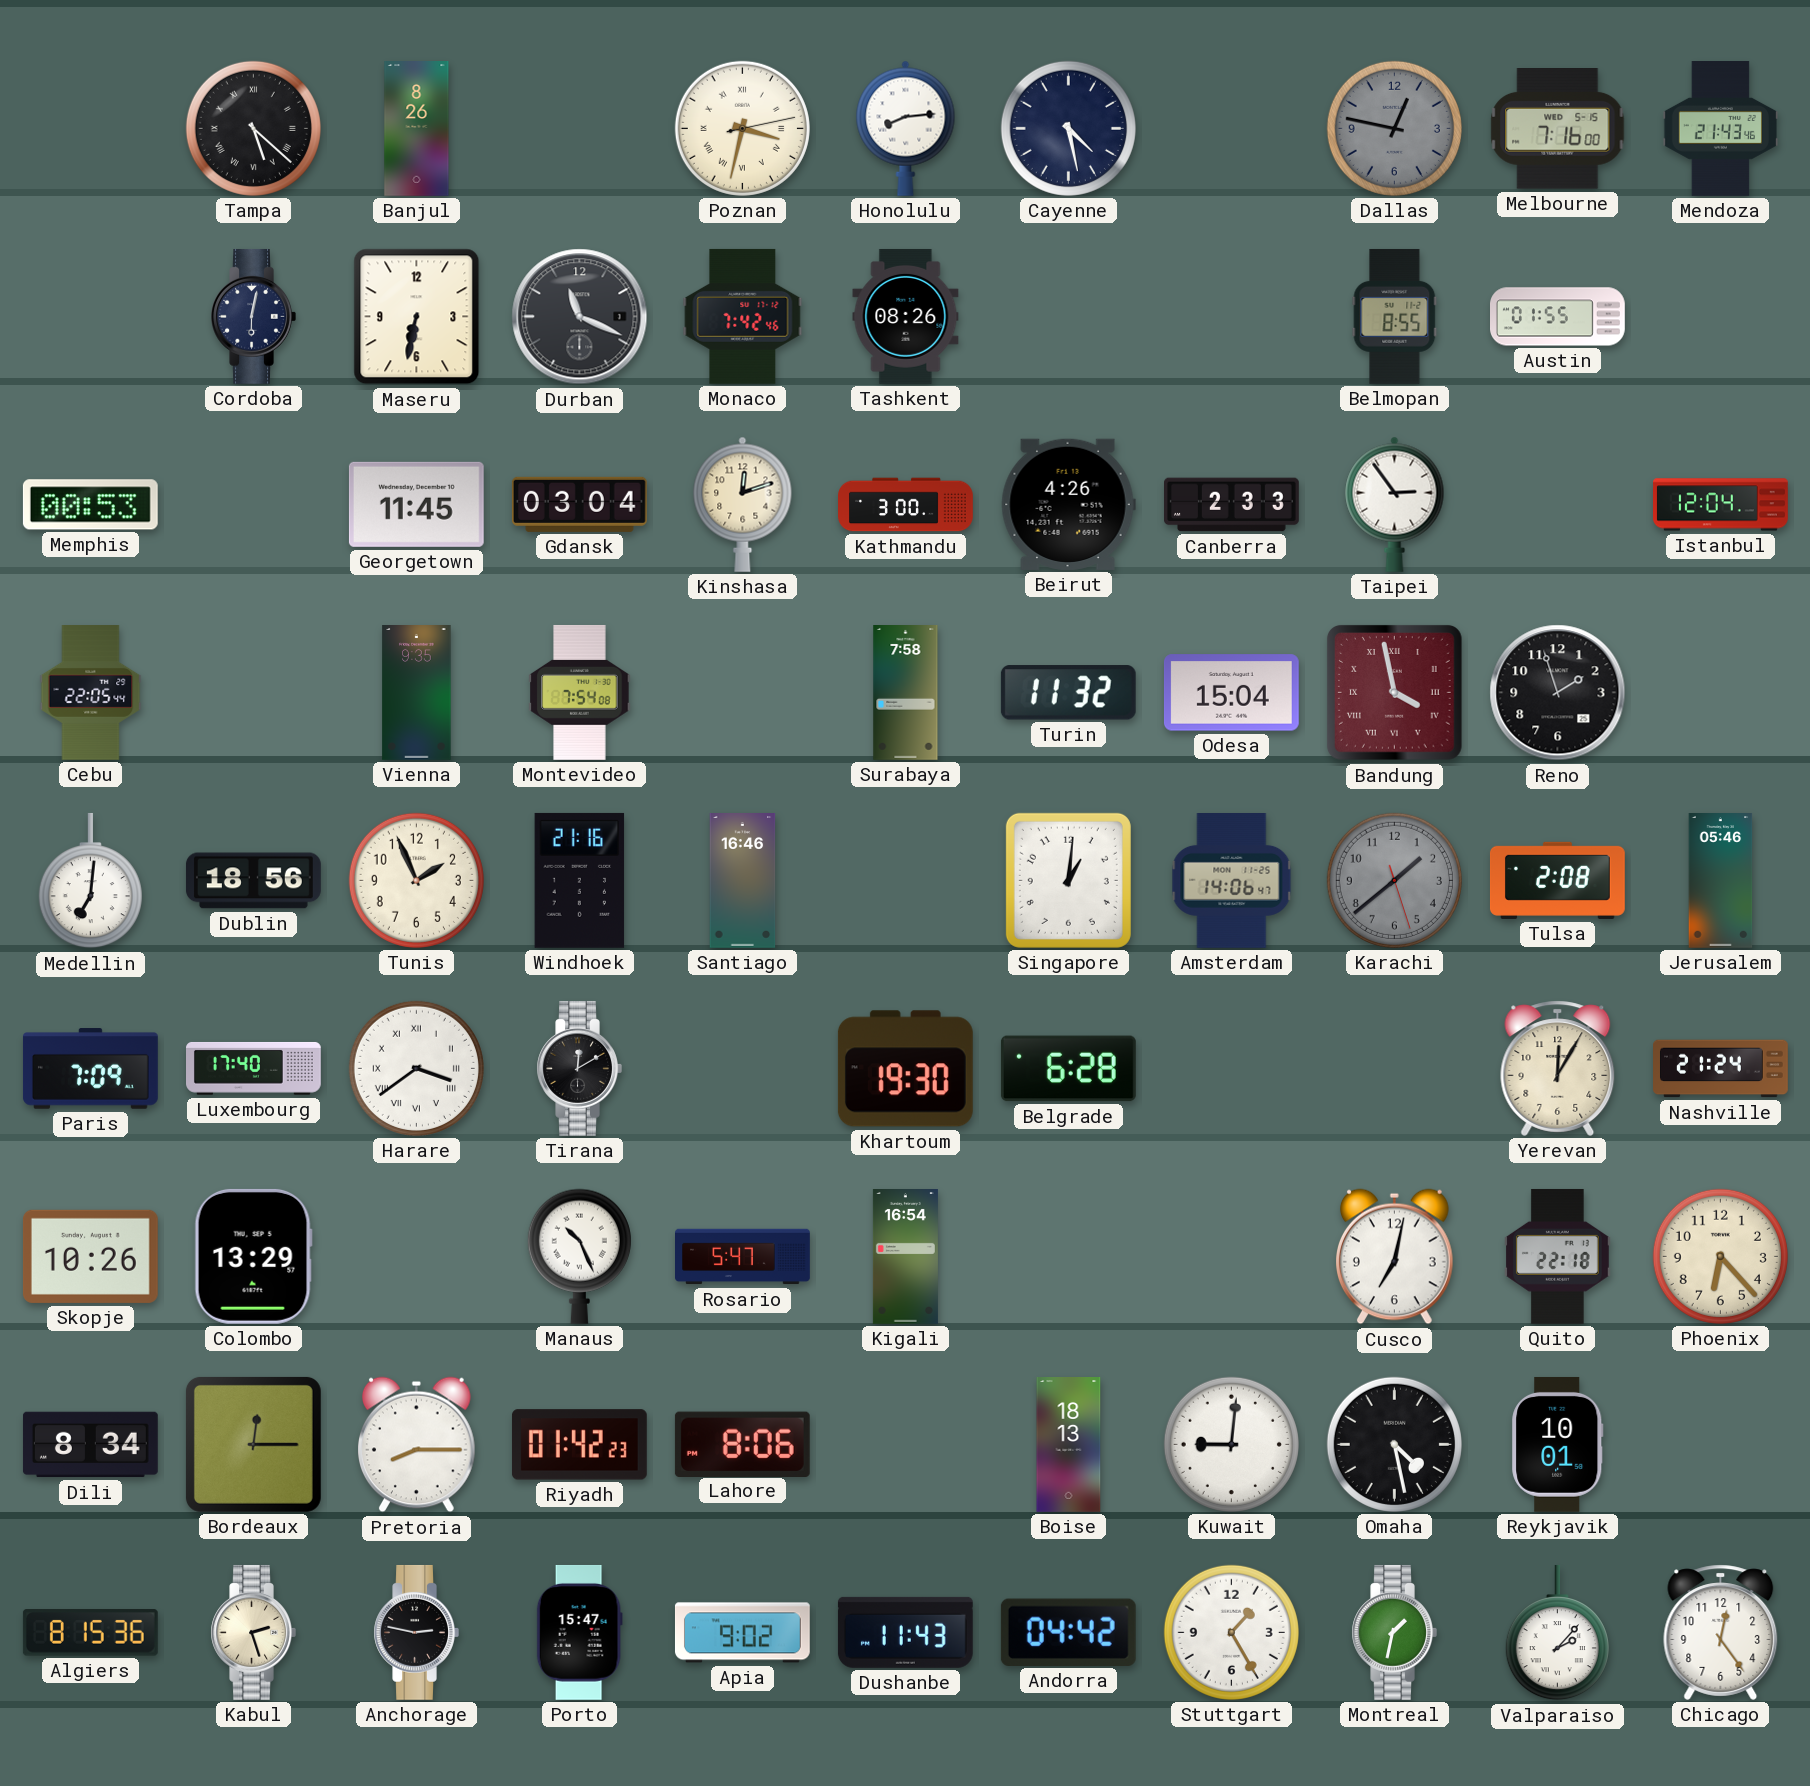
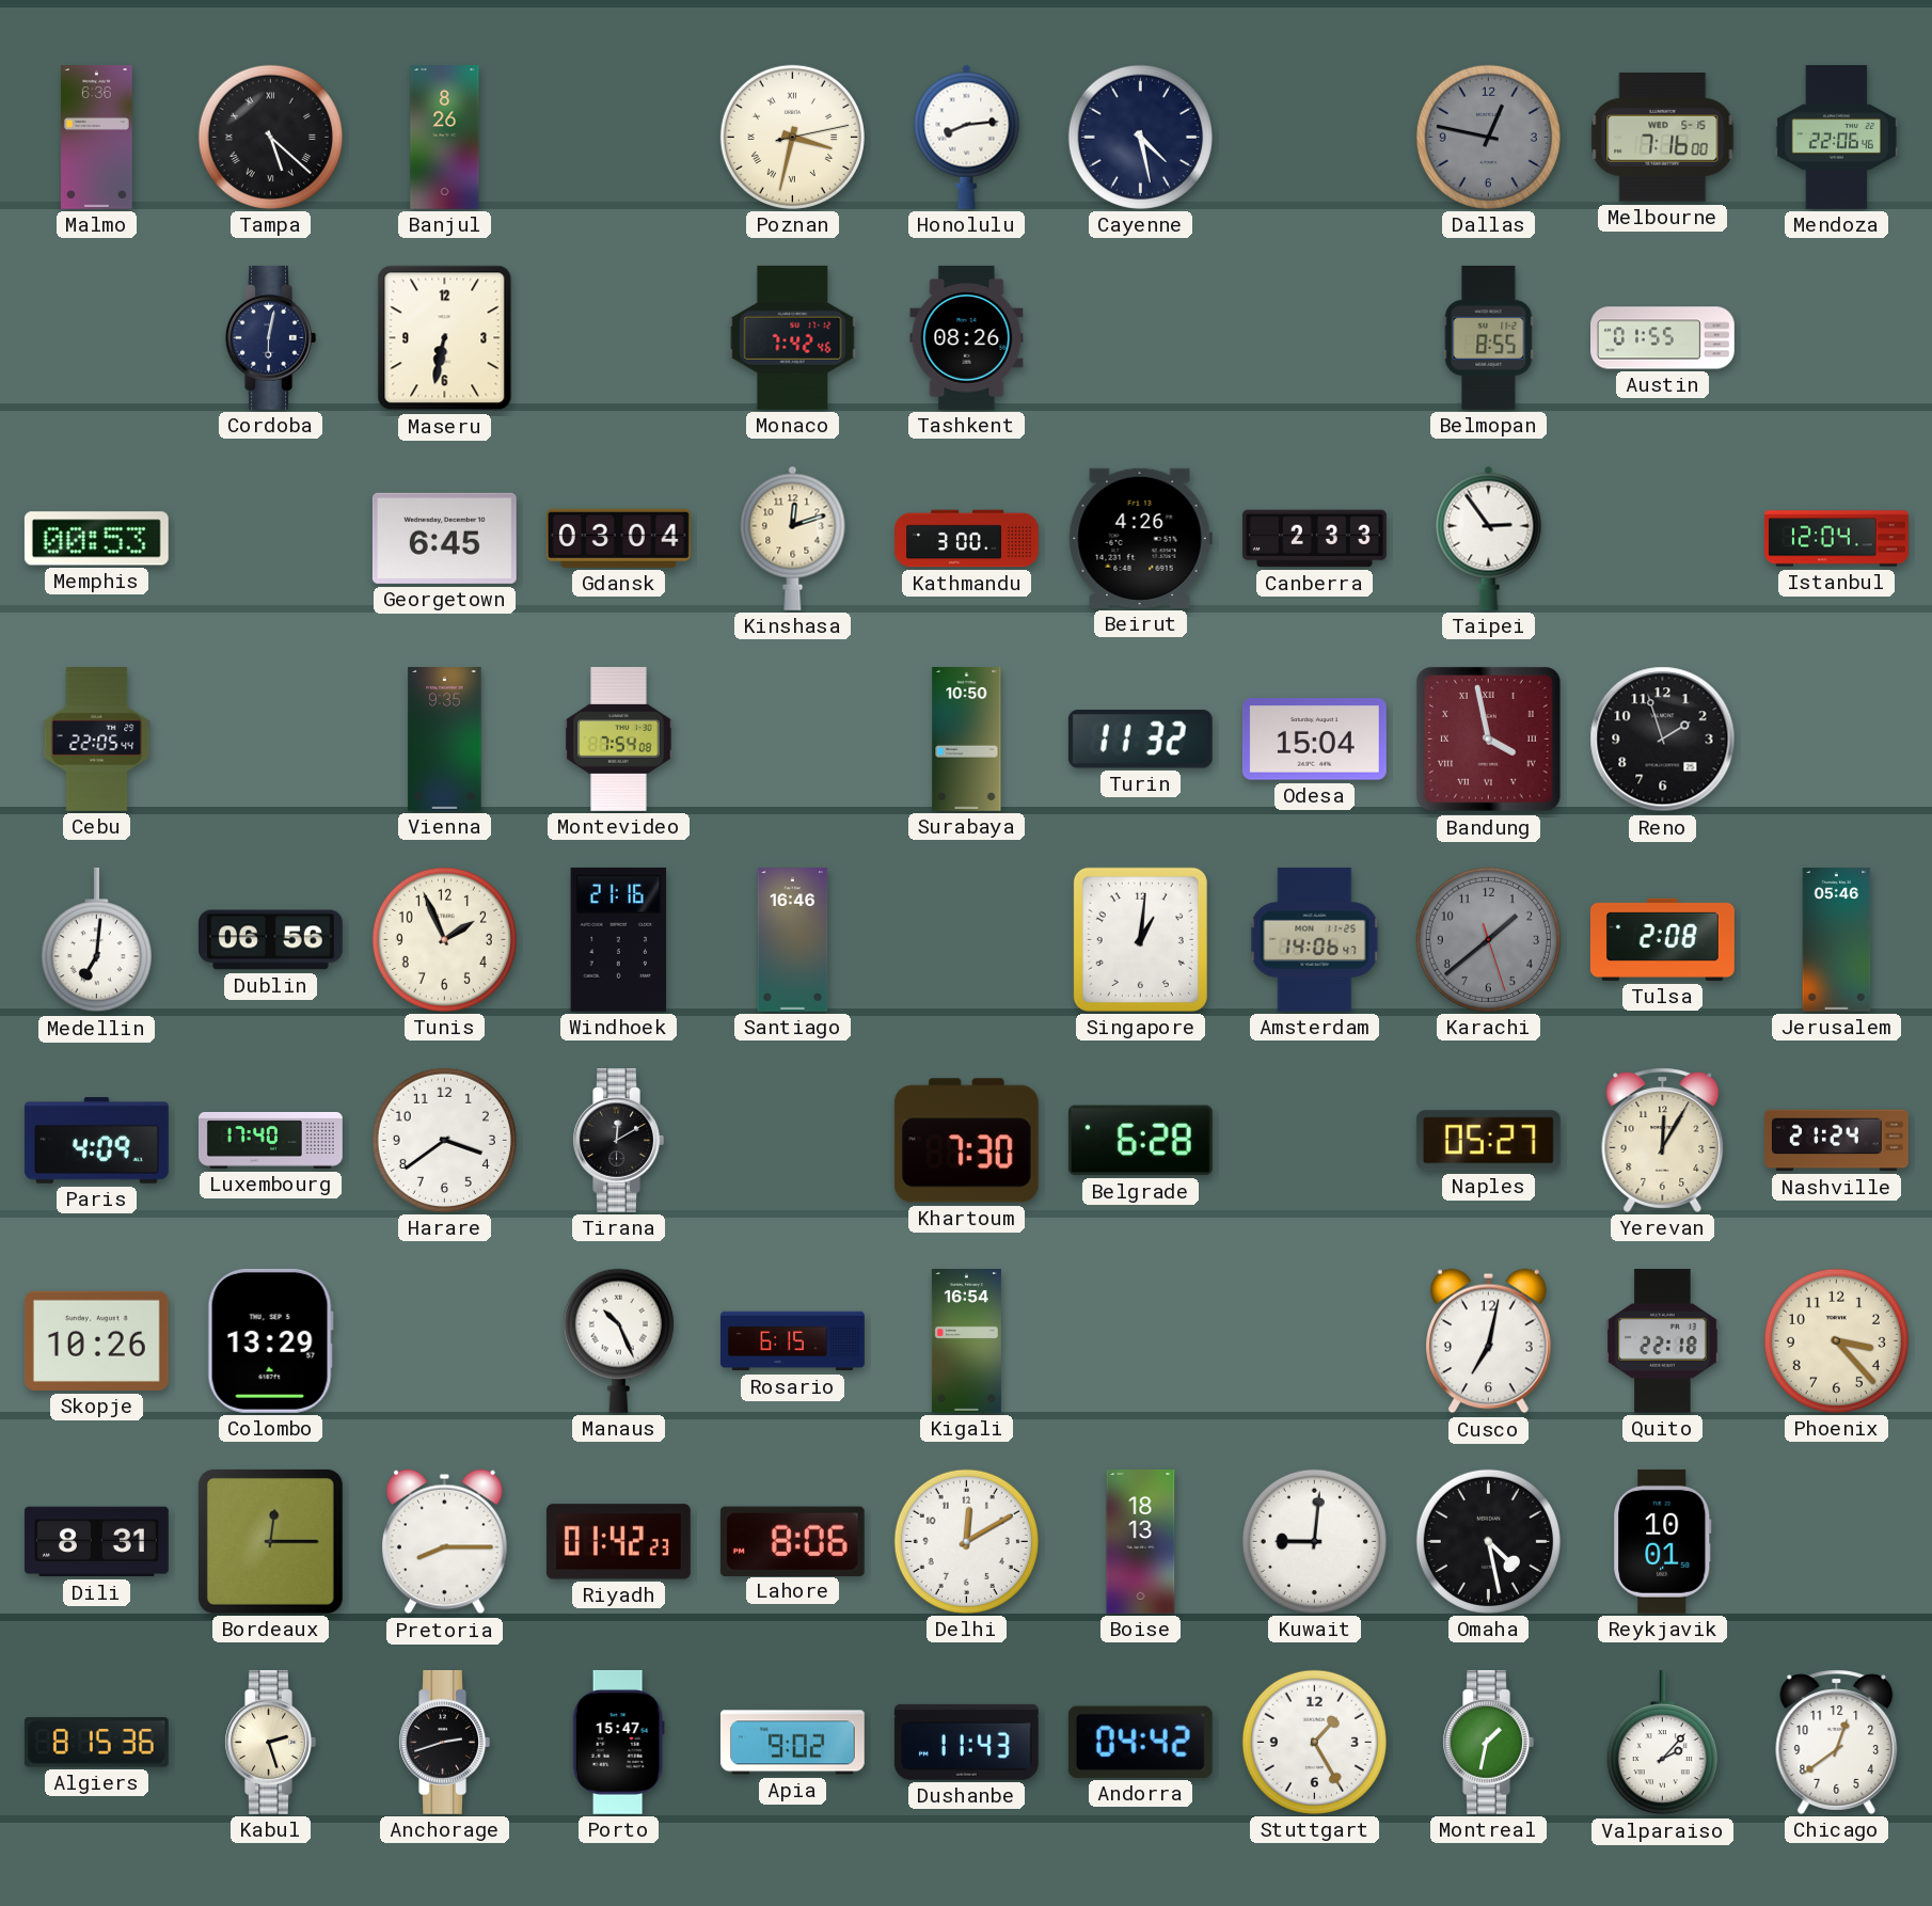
Malmo: none -> 6:36 (97, 138)
Mendoza: 21:43 -> 22:06 (1836, 138)
Durban: 11:19 -> none (580, 317)
Georgetown: 11:45 -> 6:45 (444, 538)
Surabaya: 7:58 -> 10:50 (967, 740)
Dublin: 18:56 -> 06:56 (270, 940)
Paris: 7:09 -> 4:09 (96, 1141)
Harare numerals: Roman -> Arabic (444, 1140)
Khartoum: 19:30 -> 7:30 (966, 1141)
Naples: none -> 05:27 (1488, 1141)
Rosario: 5:47 -> 6:15 (793, 1341)
Phoenix: 6:23 -> 3:23 (1836, 1340)
Dili: 8:34 -> 8:31 (96, 1542)
Delhi: none -> 12:10 (966, 1541)
Anchorage: 2:47 -> 2:42 (444, 1742)
Chicago: 12:24 -> 12:39 (1837, 1742)
